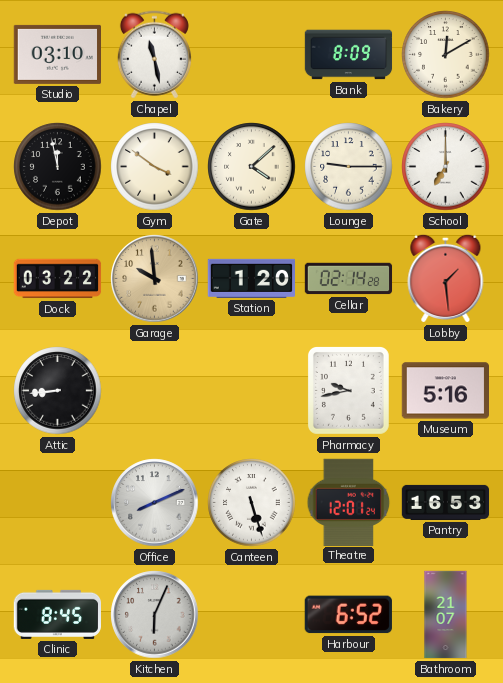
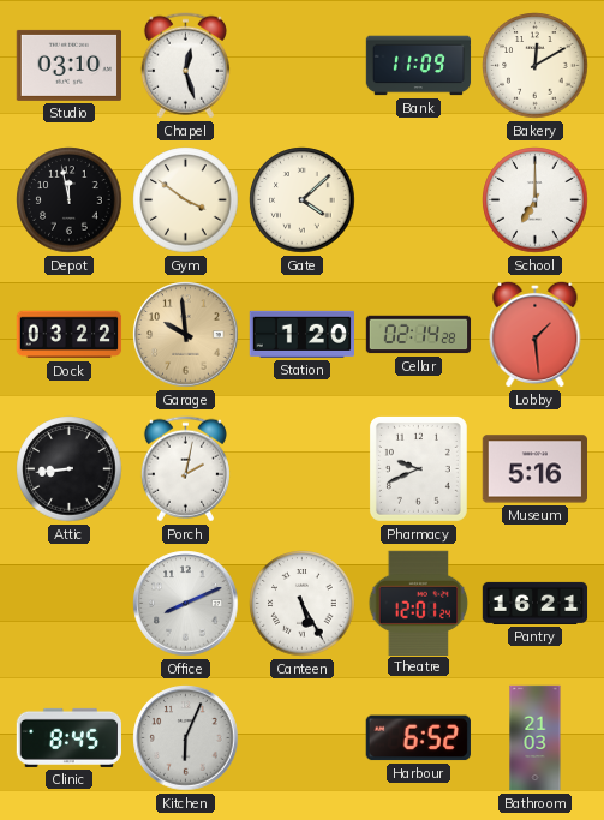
Chapel: 11:28 -> 12:27 (185, 66)
Bank: 8:09 -> 11:09 (419, 66)
Lounge: 9:15 -> none (349, 167)
Porch: none -> 2:02 (185, 469)
Pharmacy: 9:43 -> 9:41 (418, 468)
Canteen: 5:27 -> 5:25 (303, 604)
Pantry: 16:53 -> 16:21 (536, 603)
Bathroom: 21:07 -> 21:03 (536, 738)
